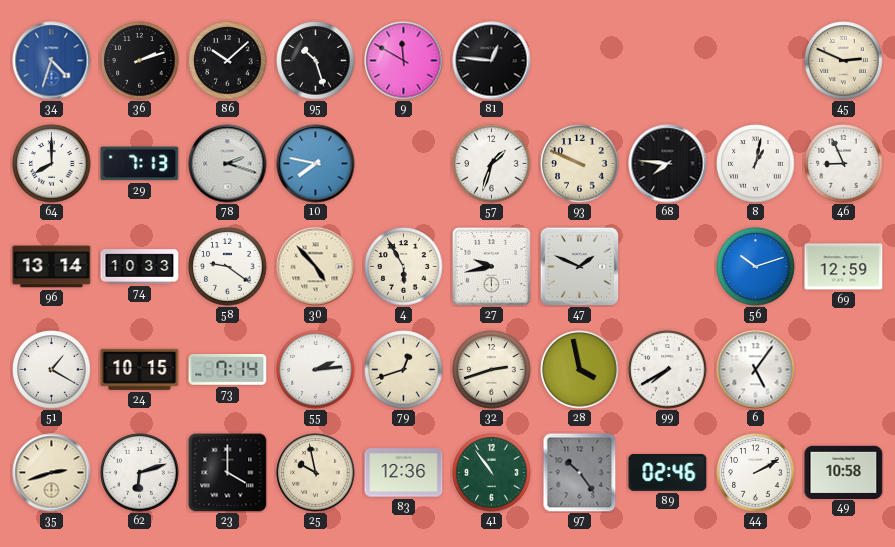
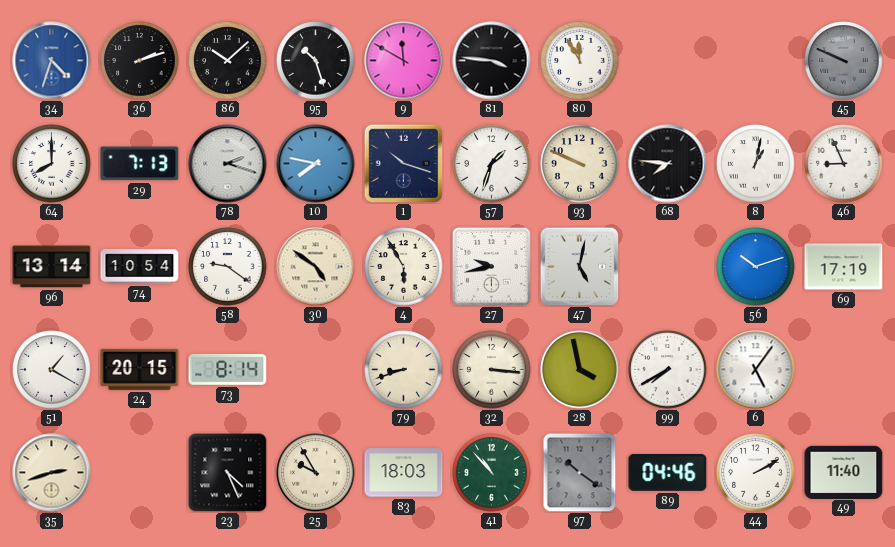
81: 12:46 -> 3:46 (492, 61)
80: none -> 11:55 (580, 61)
45: 2:49 -> 9:49 (844, 61)
45 dial: cream -> grey (844, 61)
1: none -> 10:18 (403, 163)
74: 10:33 -> 10:54 (140, 267)
30: 4:53 -> 4:51 (316, 267)
47: 1:49 -> 5:02 (579, 266)
69: 12:59 -> 17:19 (844, 267)
24: 10:15 -> 20:15 (140, 369)
73: 7:14 -> 8:14 (228, 370)
55: 2:14 -> none (316, 370)
79: 12:42 -> 8:42 (404, 370)
32: 2:42 -> 3:16 (492, 370)
62: 6:12 -> none (140, 473)
23: 4:00 -> 4:26 (228, 473)
25: 9:58 -> 9:55 (316, 473)
83: 12:36 -> 18:03 (404, 473)
41: 10:54 -> 10:53 (492, 473)
97: 10:24 -> 10:21 (580, 473)
89: 02:46 -> 04:46 (668, 472)
49: 10:58 -> 11:40 (844, 472)
